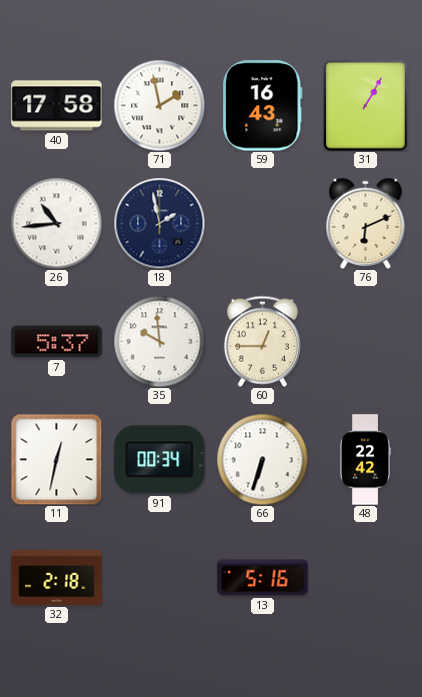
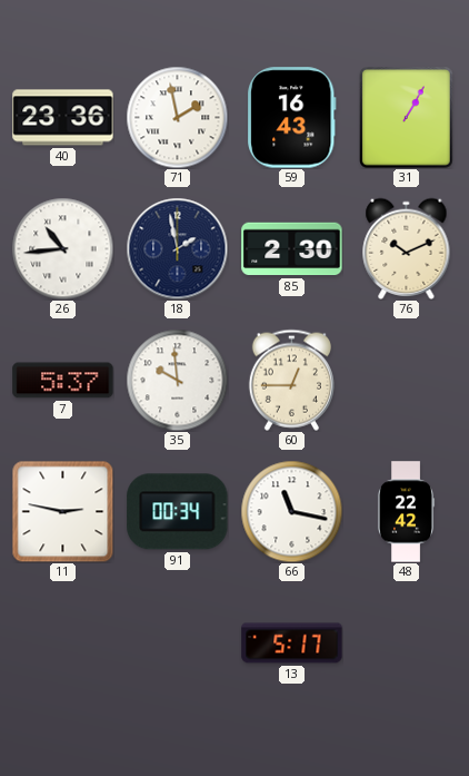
40: 17:58 -> 23:36 (63, 118)
85: none -> 2:30 (292, 249)
76: 6:11 -> 10:11 (407, 248)
11: 12:32 -> 2:47 (62, 511)
66: 6:33 -> 11:17 (291, 511)
32: 2:18 -> none (57, 577)
13: 5:16 -> 5:17 (292, 644)
